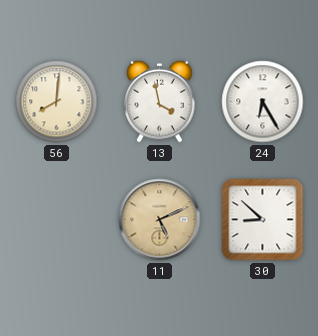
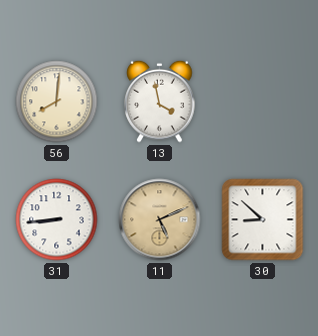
24: 6:25 -> none (263, 102)
31: none -> 8:44 (57, 220)
